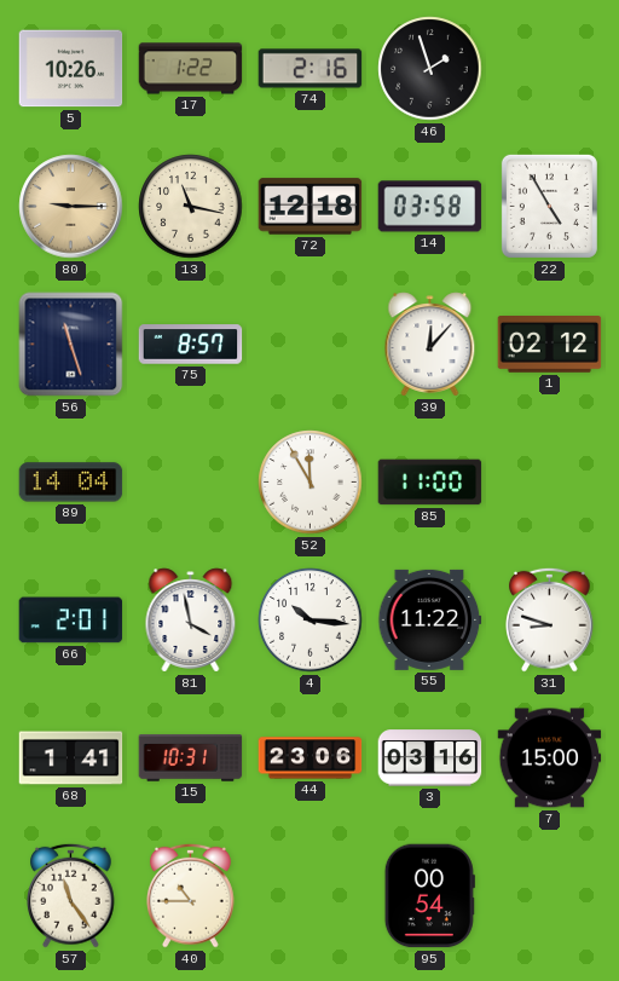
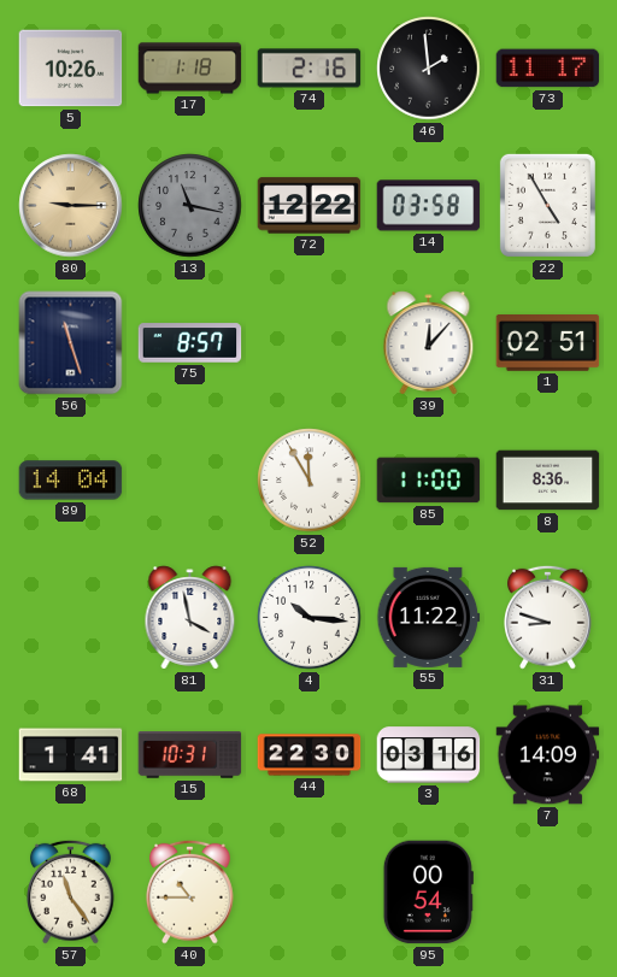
17: 1:22 -> 1:18 (190, 69)
46: 1:57 -> 1:59 (429, 69)
73: none -> 11:17 (548, 69)
13 dial: cream -> grey (190, 206)
72: 12:18 -> 12:22 (310, 206)
1: 02:12 -> 02:51 (548, 343)
8: none -> 8:36 (548, 481)
66: 2:01 -> none (71, 621)
44: 23:06 -> 22:30 (310, 755)
7: 15:00 -> 14:09 (548, 755)
